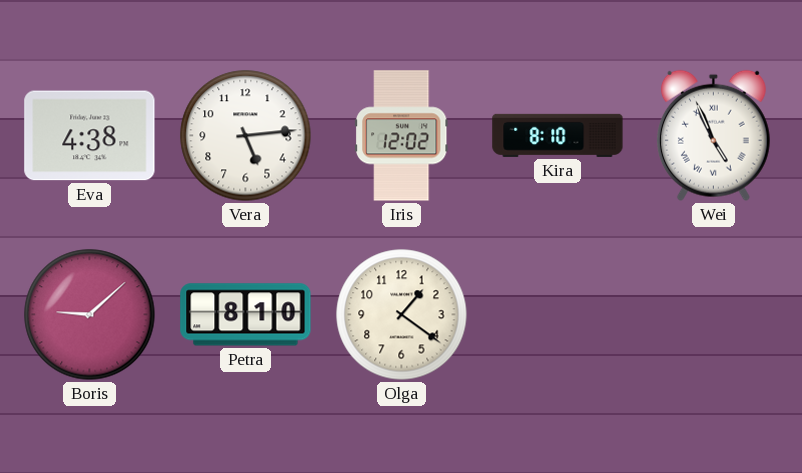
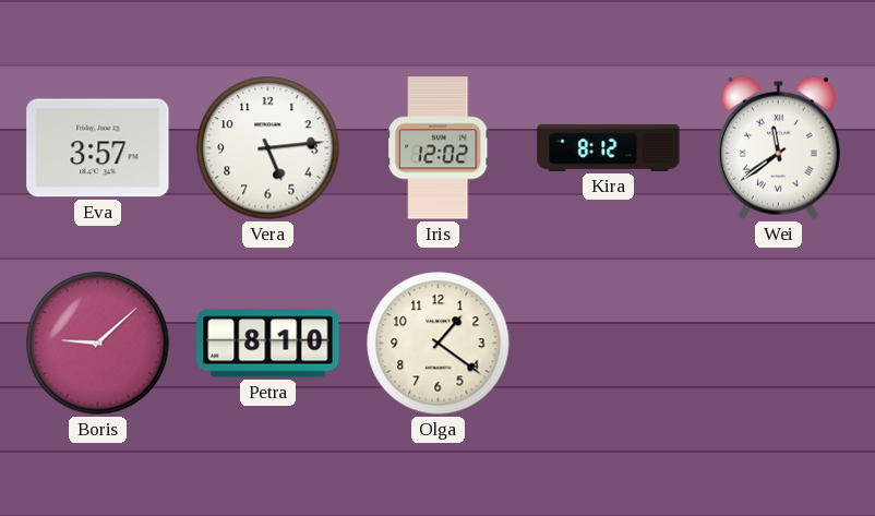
Eva: 4:38 -> 3:57 (98, 148)
Kira: 8:10 -> 8:12 (609, 147)
Wei: 4:56 -> 11:39 (778, 147)
